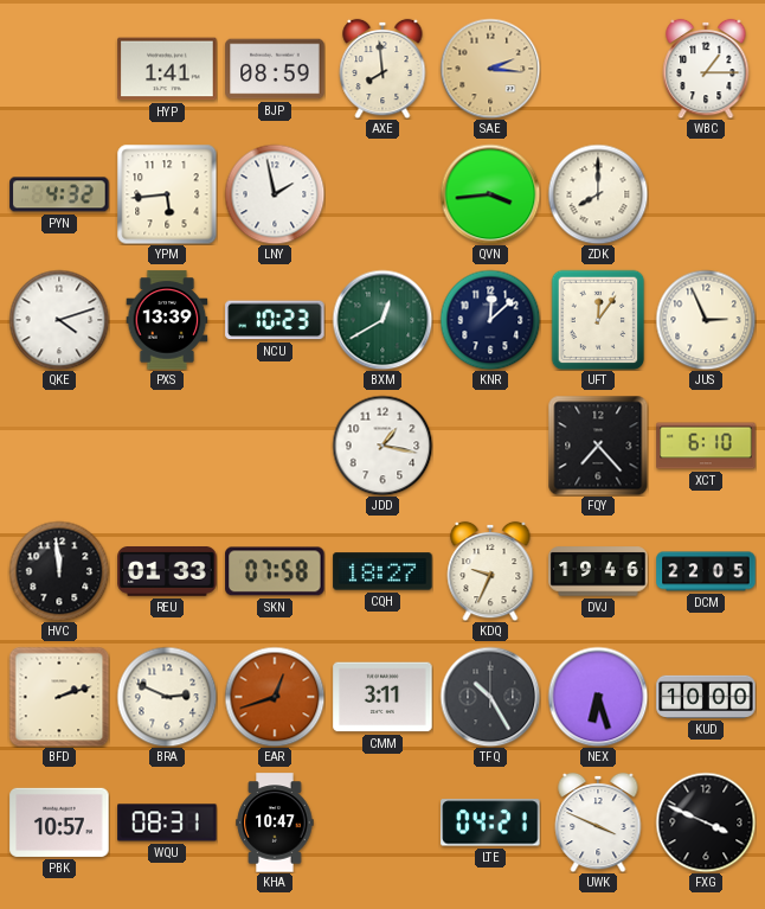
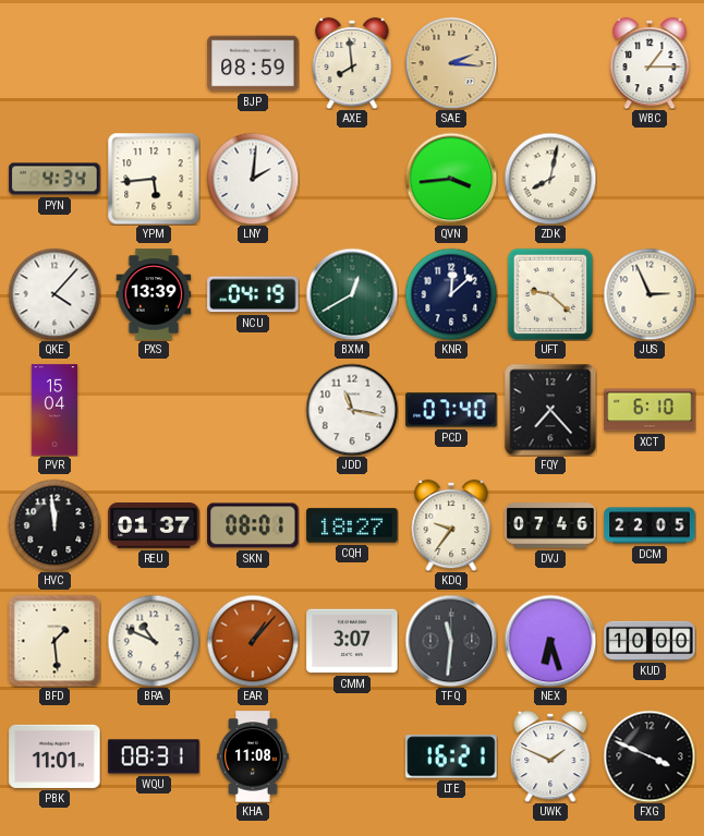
HYP: 1:41 -> none (167, 69)
PYN: 4:32 -> 4:34 (54, 179)
LNY: 1:58 -> 2:01 (253, 179)
ZDK: 8:00 -> 8:02 (550, 179)
QKE: 4:12 -> 4:07 (54, 294)
NCU: 10:23 -> 04:19 (253, 294)
UFT: 12:06 -> 9:22 (550, 294)
PVR: none -> 15:04 (54, 410)
JDD: 1:17 -> 11:17 (352, 410)
PCD: none -> 07:40 (451, 410)
REU: 01:33 -> 01:37 (154, 525)
SKN: 07:58 -> 08:01 (253, 525)
KDQ: 9:34 -> 9:36 (451, 525)
DVJ: 19:46 -> 07:46 (550, 525)
BFD: 2:12 -> 1:29 (54, 641)
BRA: 2:49 -> 10:49 (154, 641)
EAR: 12:42 -> 1:07 (253, 641)
CMM: 3:11 -> 3:07 (352, 641)
TFQ: 10:25 -> 11:31 (451, 641)
PBK: 10:57 -> 11:01 (54, 756)
KHA: 10:47 -> 11:08 (253, 756)
LTE: 04:21 -> 16:21 (451, 756)
UWK: 3:49 -> 1:49 (550, 756)
